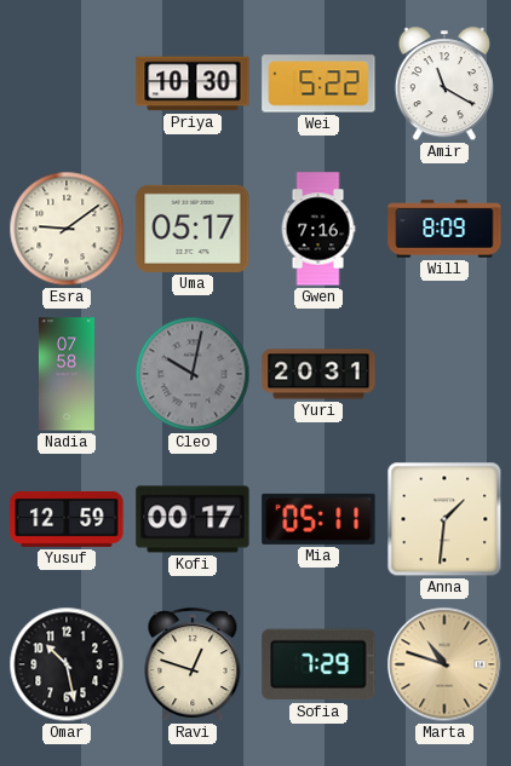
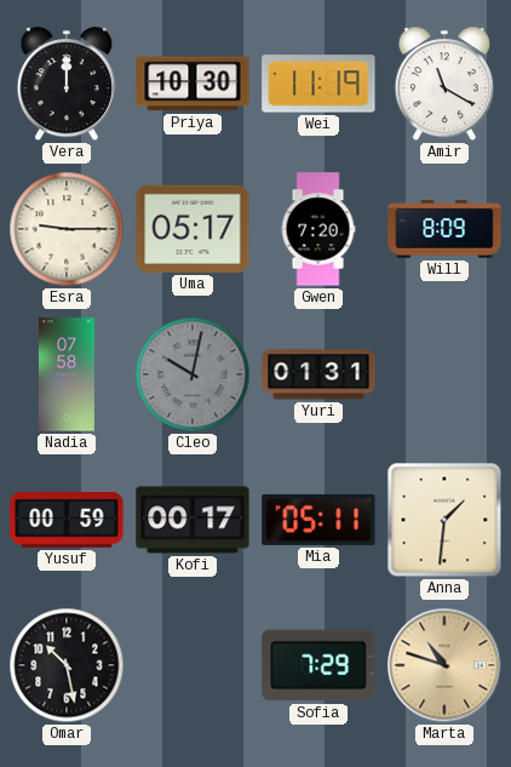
Vera: none -> 12:00 (67, 85)
Wei: 5:22 -> 11:19 (318, 84)
Esra: 9:09 -> 9:15 (67, 229)
Gwen: 7:16 -> 7:20 (318, 229)
Yuri: 20:31 -> 01:31 (318, 374)
Yusuf: 12:59 -> 00:59 (67, 521)
Ravi: 12:48 -> none (193, 666)
